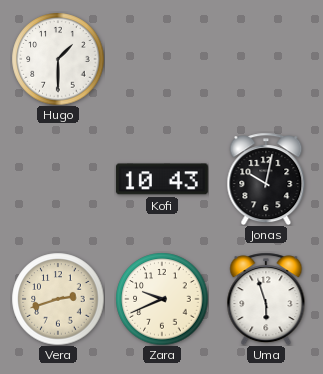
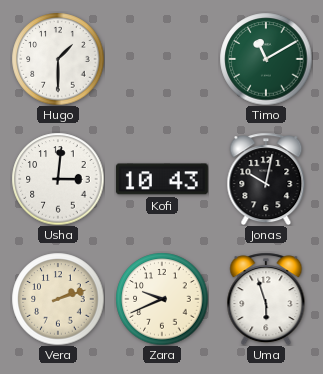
Timo: none -> 11:10 (266, 59)
Usha: none -> 3:01 (58, 179)
Vera: 2:42 -> 2:12 (58, 299)
